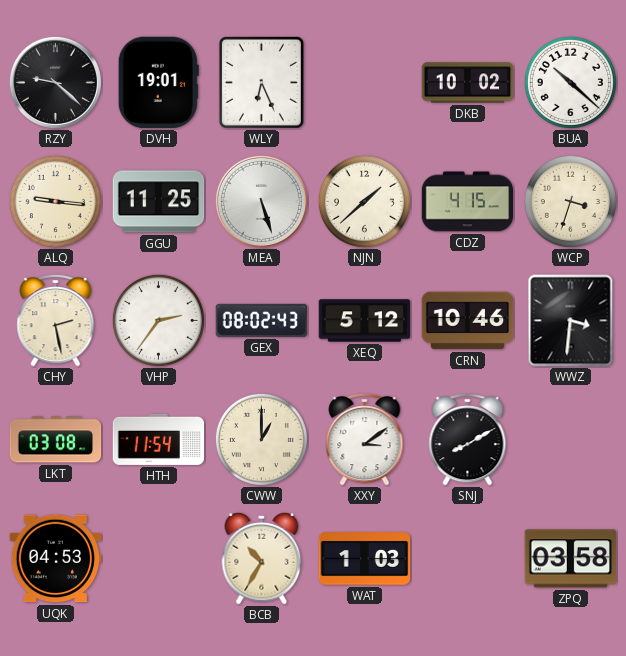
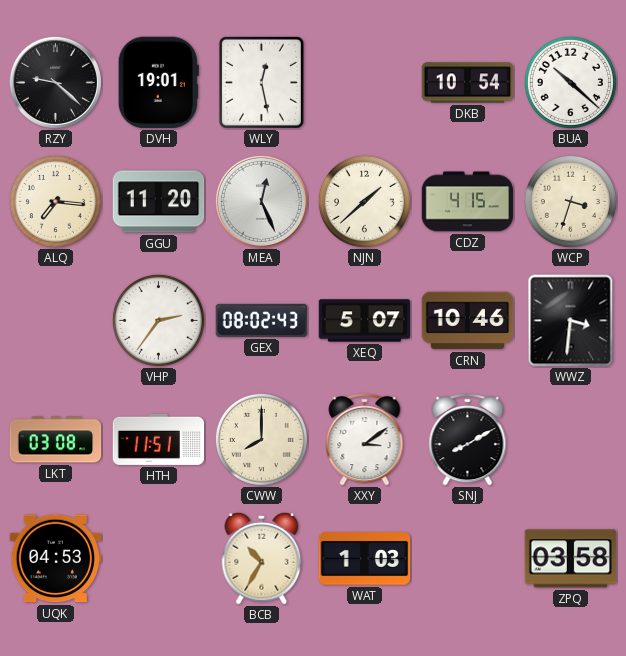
WLY: 6:26 -> 12:28 (261, 82)
DKB: 10:02 -> 10:54 (468, 83)
ALQ: 9:16 -> 7:16 (55, 201)
GGU: 11:25 -> 11:20 (159, 202)
MEA: 5:27 -> 12:26 (261, 201)
CHY: 2:28 -> none (56, 321)
XEQ: 5:12 -> 5:07 (365, 321)
HTH: 11:54 -> 11:51 (159, 439)
CWW: 1:00 -> 8:00 (261, 439)
